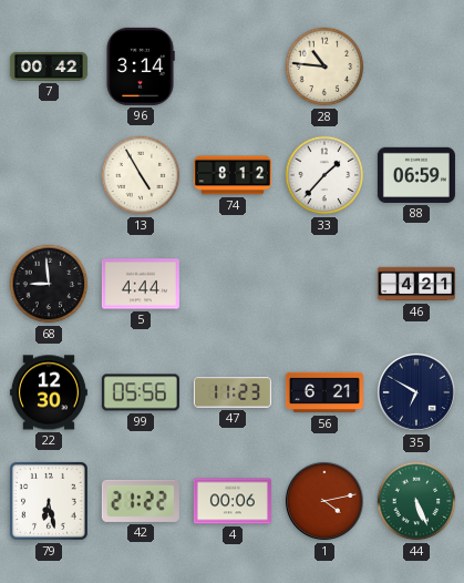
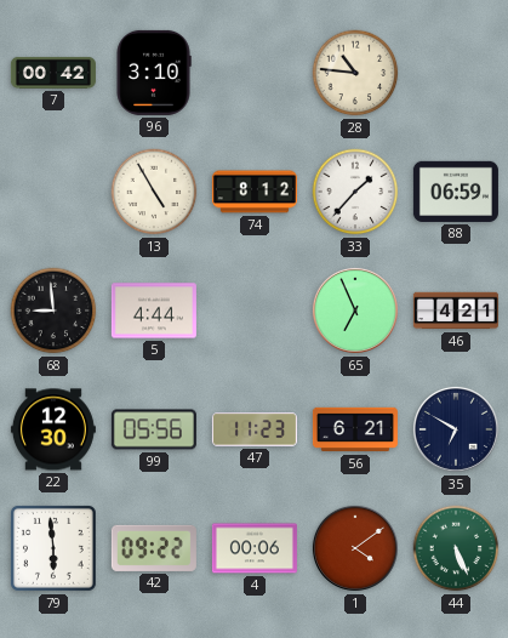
96: 3:14 -> 3:10 (154, 73)
65: none -> 6:56 (355, 311)
79: 6:28 -> 5:59 (53, 548)
42: 21:22 -> 09:22 (154, 548)
1: 4:13 -> 4:09 (355, 548)
